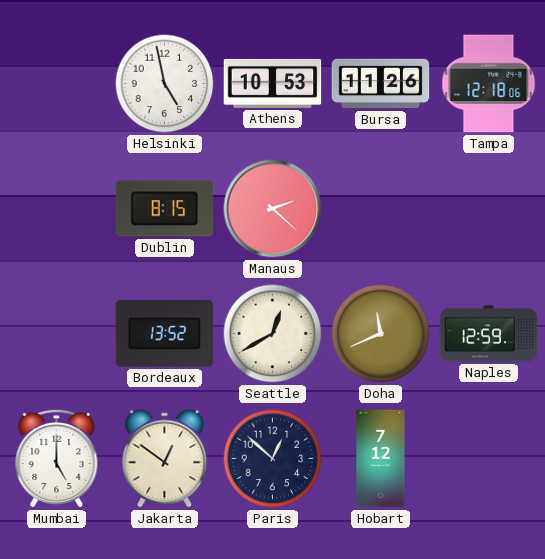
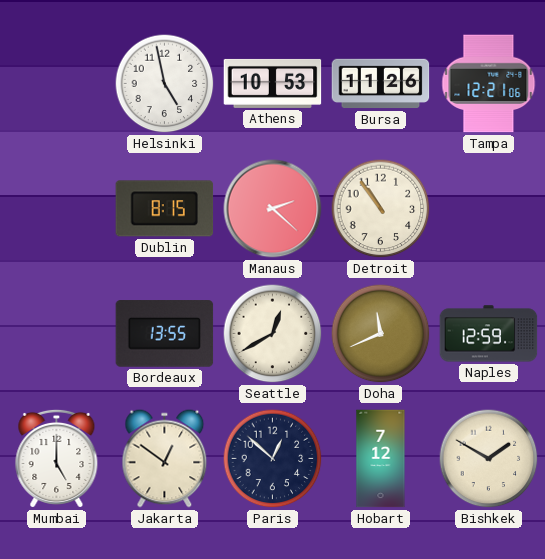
Tampa: 12:18 -> 12:21 (489, 84)
Detroit: none -> 10:54 (381, 209)
Bordeaux: 13:52 -> 13:55 (165, 334)
Bishkek: none -> 1:50 (489, 459)
